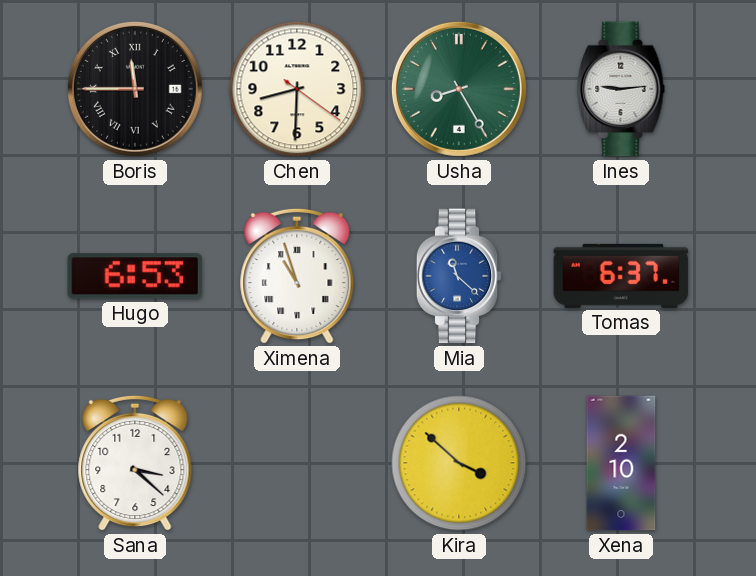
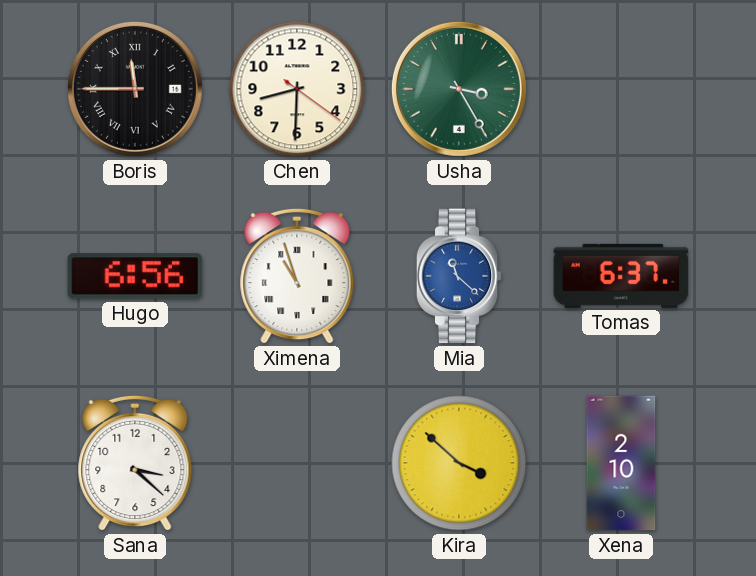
Usha: 8:25 -> 3:25 (459, 89)
Ines: 9:14 -> none (621, 89)
Hugo: 6:53 -> 6:56 (135, 276)
